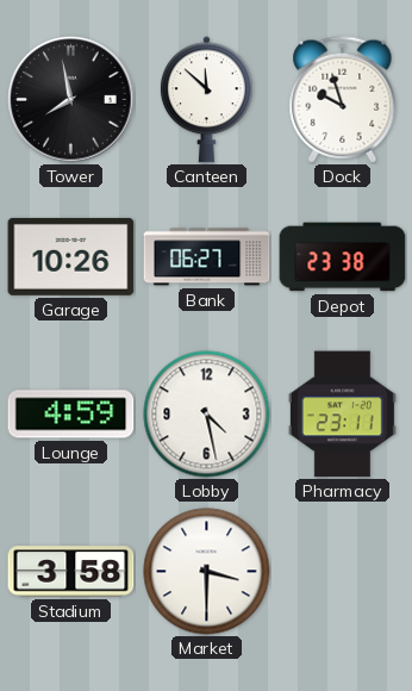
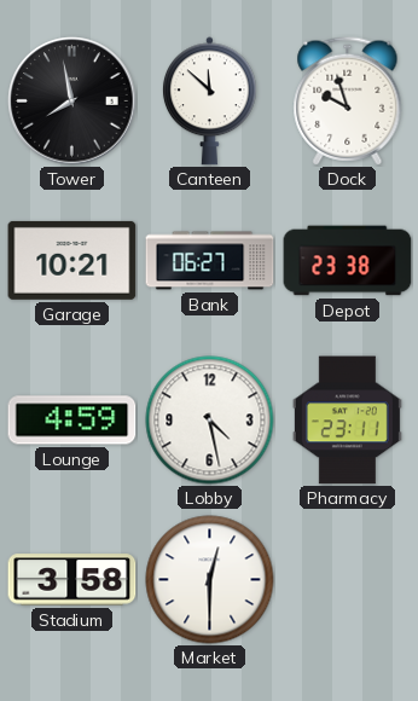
Garage: 10:26 -> 10:21 (72, 260)
Market: 3:30 -> 12:30 (210, 580)
